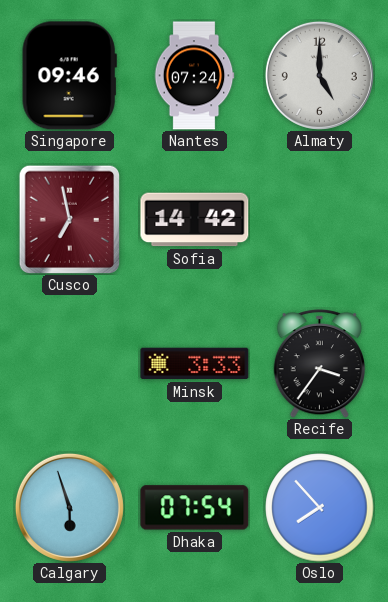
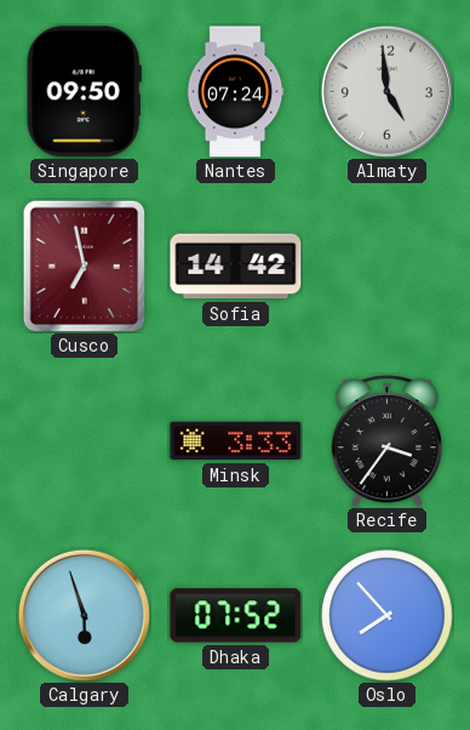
Singapore: 09:46 -> 09:50 (84, 92)
Almaty: 5:00 -> 4:59 (386, 91)
Dhaka: 07:54 -> 07:52 (236, 616)
